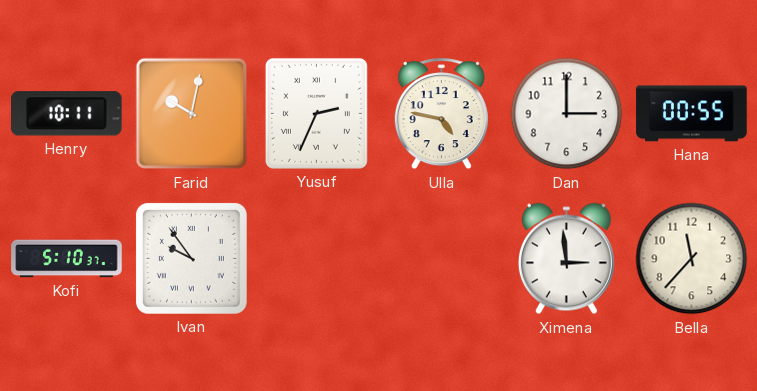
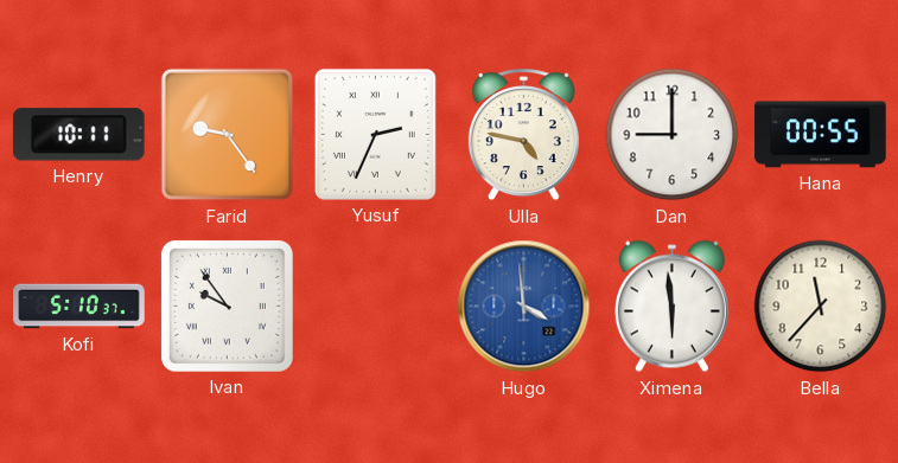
Farid: 10:02 -> 9:24 (228, 135)
Dan: 3:00 -> 9:00 (673, 135)
Hugo: none -> 3:59 (524, 307)
Ximena: 2:59 -> 5:59 (671, 307)
